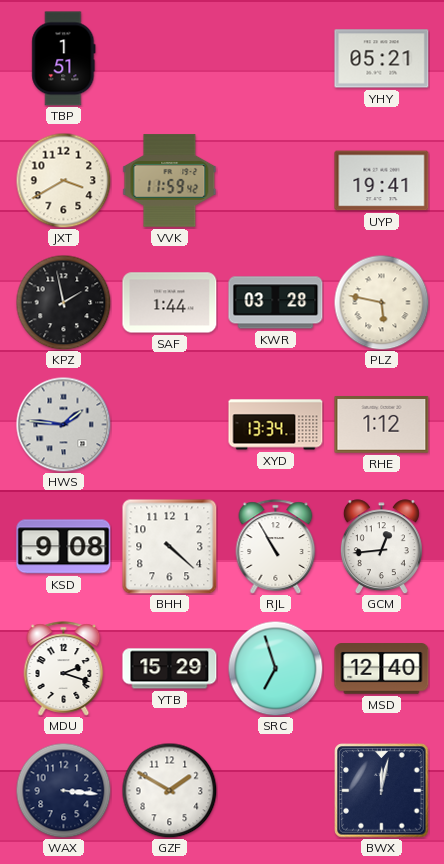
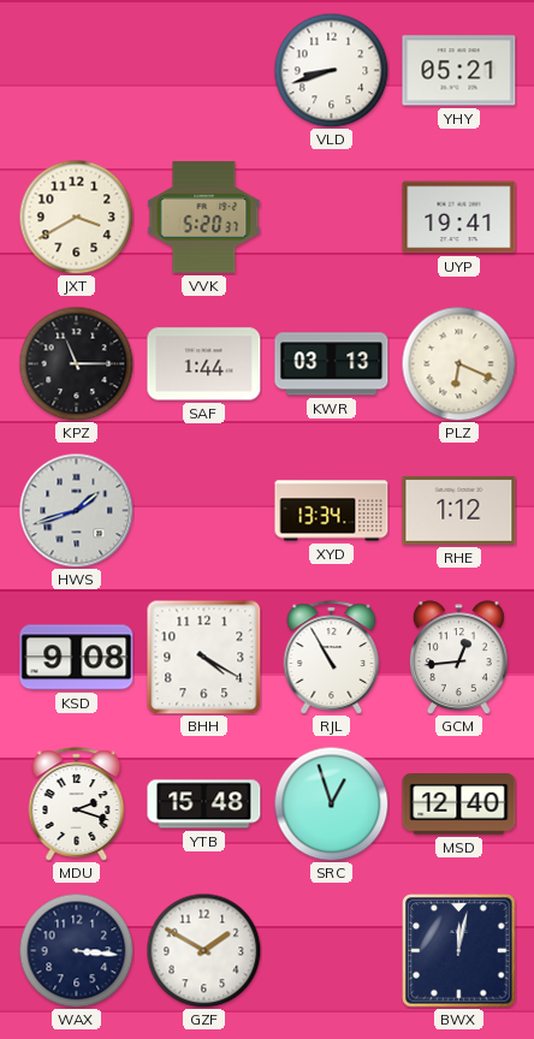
TBP: 1:51 -> none (64, 59)
VLD: none -> 8:42 (331, 70)
VVK: 11:59 -> 5:20 (204, 218)
KPZ: 1:58 -> 11:15 (76, 363)
KWR: 03:28 -> 03:13 (332, 364)
PLZ: 5:47 -> 6:19 (458, 363)
HWS: 1:46 -> 1:42 (76, 510)
BHH: 4:22 -> 4:20 (203, 657)
YTB: 15:29 -> 15:48 (204, 805)
SRC: 6:57 -> 12:57 (331, 803)
